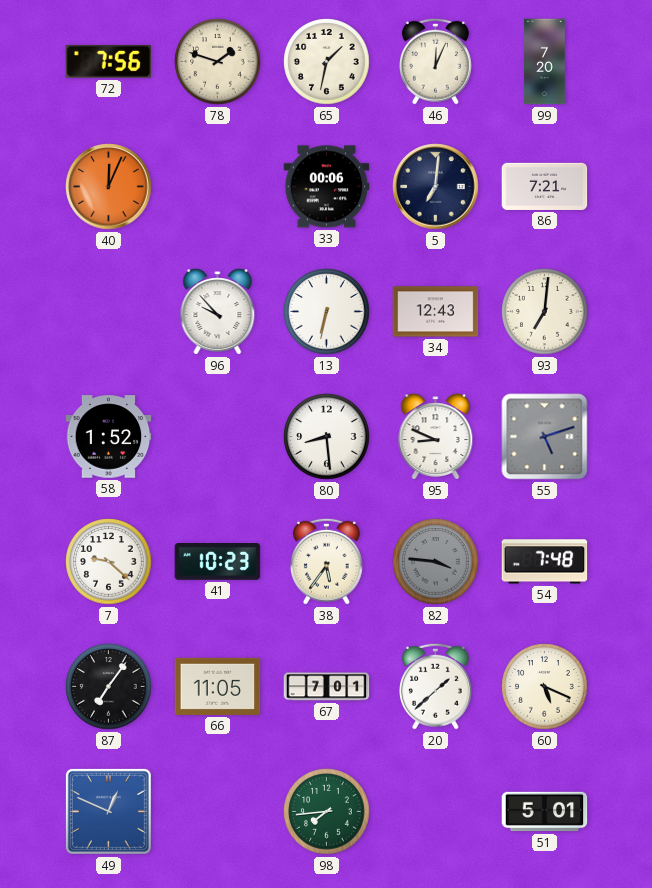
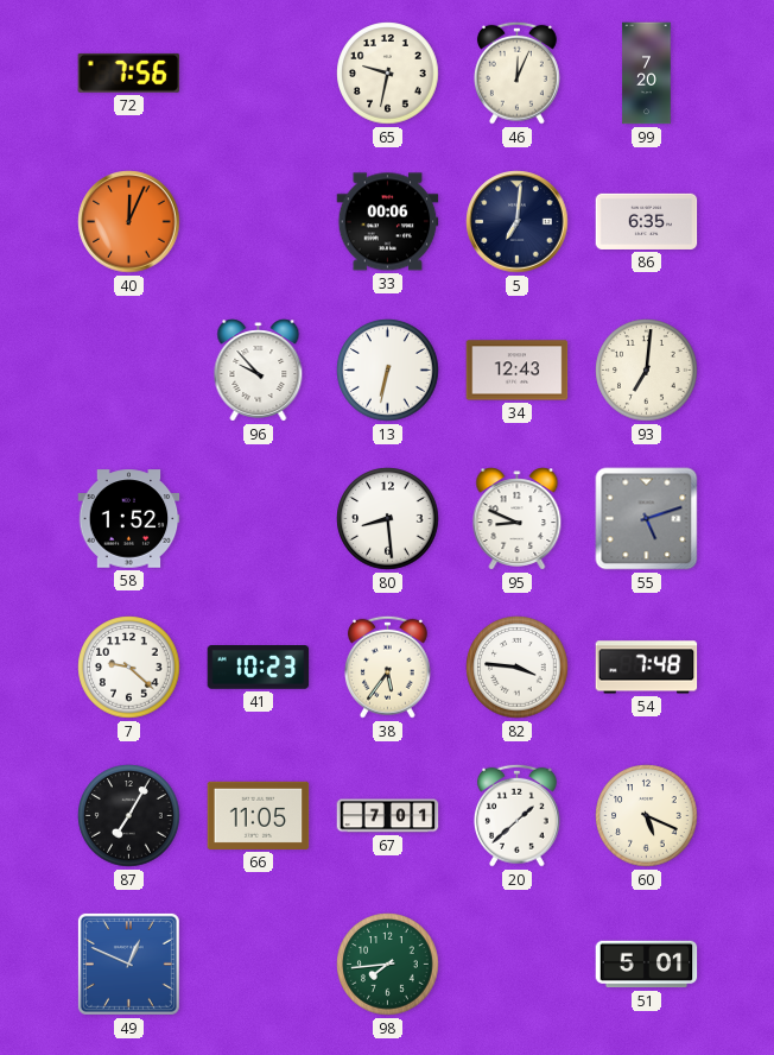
78: 1:48 -> none (218, 62)
65: 1:32 -> 9:32 (388, 74)
86: 7:21 -> 6:35 (647, 221)
82 dial: grey -> white (518, 668)
87: 7:06 -> 7:05 (129, 816)
